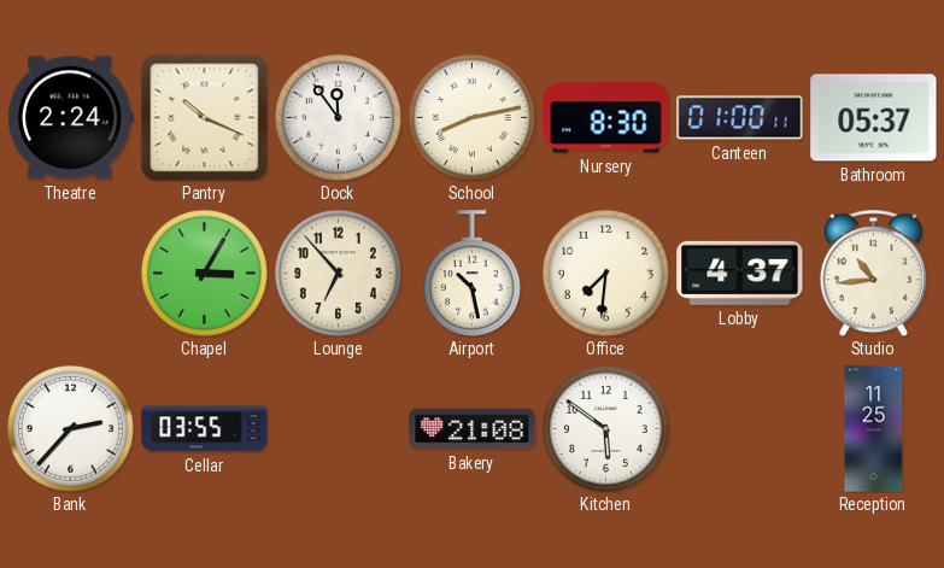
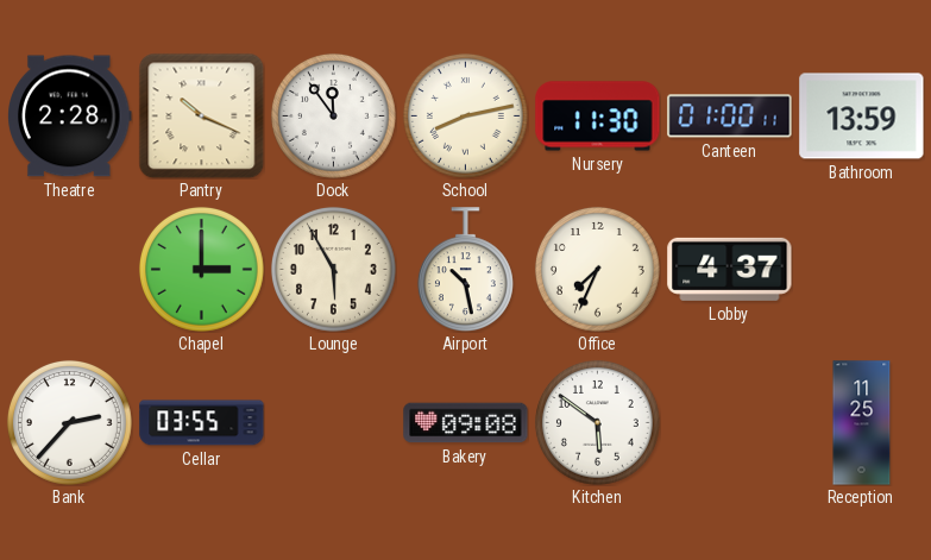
Theatre: 2:24 -> 2:28 (70, 117)
Nursery: 8:30 -> 11:30 (598, 117)
Bathroom: 05:37 -> 13:59 (862, 117)
Chapel: 3:05 -> 3:00 (201, 269)
Lounge: 6:53 -> 5:55 (333, 269)
Office: 7:31 -> 7:34 (597, 269)
Studio: 10:44 -> none (873, 273)
Bakery: 21:08 -> 09:08 (466, 423)
